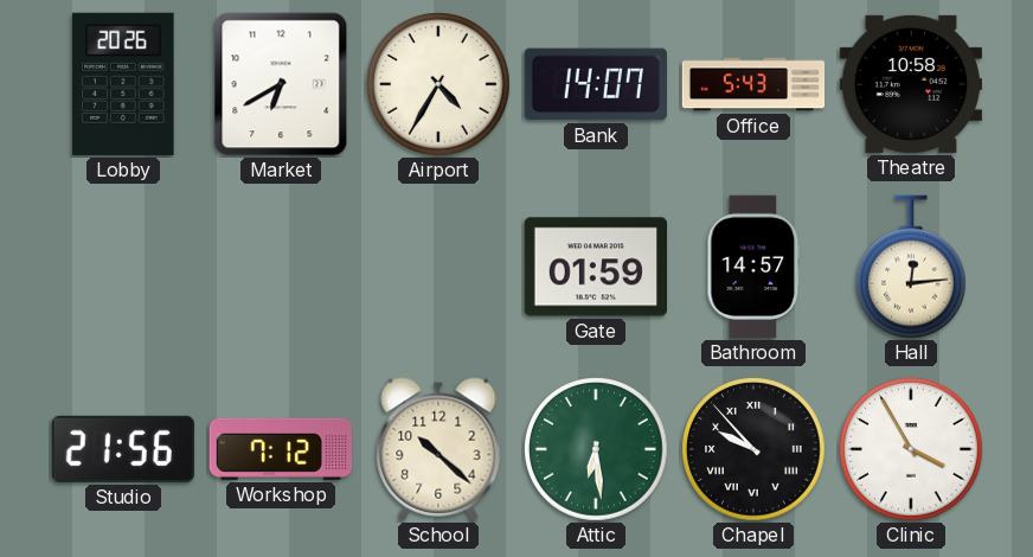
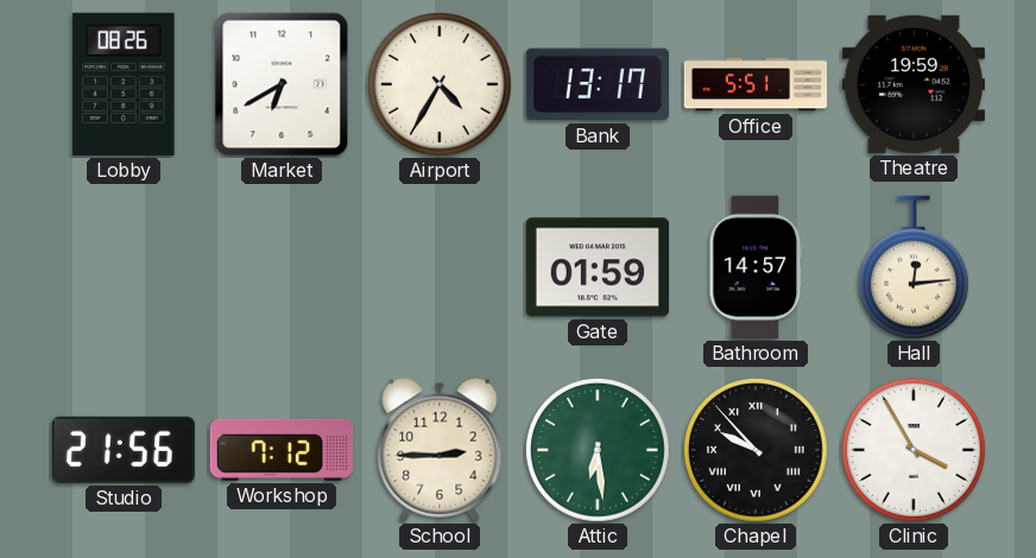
Lobby: 20:26 -> 08:26 (124, 84)
Bank: 14:07 -> 13:17 (598, 84)
Office: 5:43 -> 5:51 (756, 84)
Theatre: 10:58 -> 19:59 (912, 84)
School: 10:22 -> 2:45 (440, 450)
